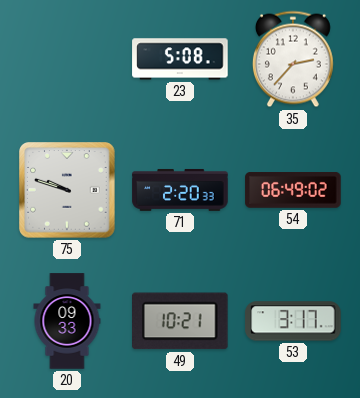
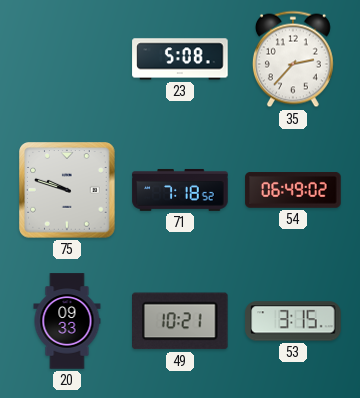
71: 2:20 -> 7:18 (180, 190)
53: 3:17 -> 3:15 (293, 321)
